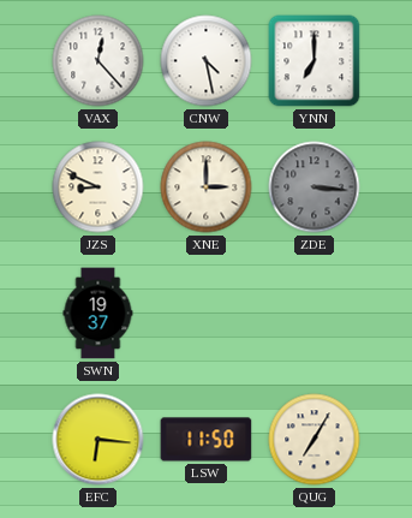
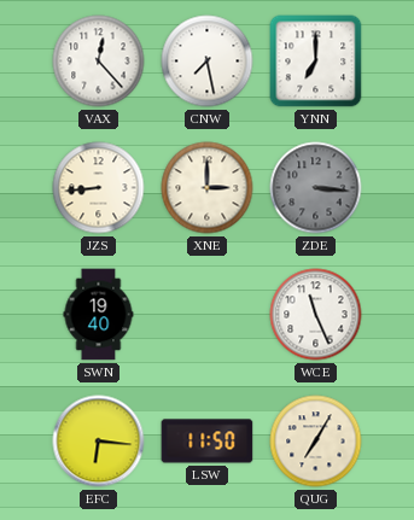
CNW: 4:28 -> 7:28 (208, 62)
JZS: 8:49 -> 8:44 (99, 188)
SWN: 19:37 -> 19:40 (99, 315)
WCE: none -> 11:26 (316, 315)
